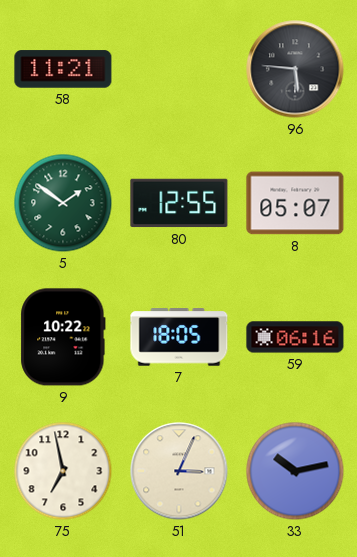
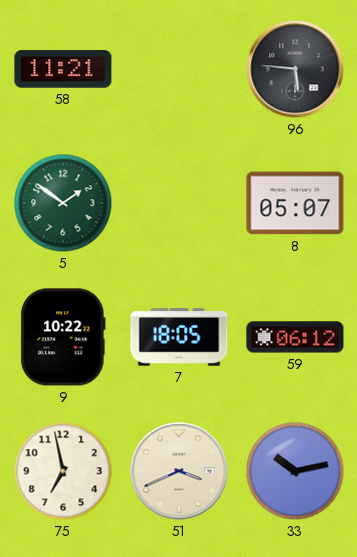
80: 12:55 -> none (179, 203)
59: 06:16 -> 06:12 (295, 337)
51: 3:04 -> 3:41 (179, 471)
